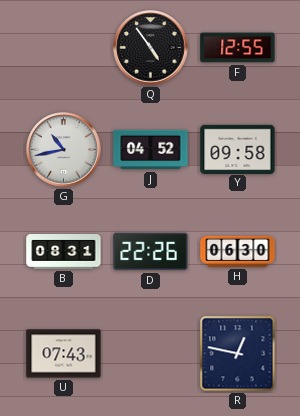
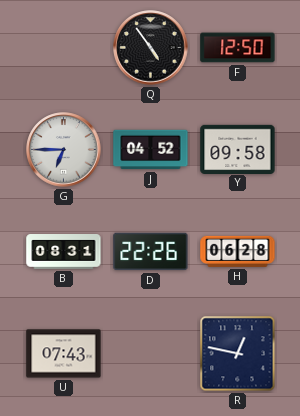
F: 12:55 -> 12:50 (238, 48)
G: 10:43 -> 6:45 (64, 150)
H: 06:30 -> 06:28 (238, 251)
